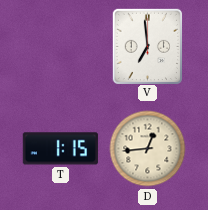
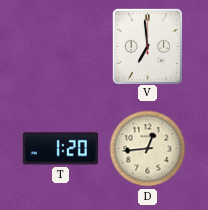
T: 1:15 -> 1:20 (60, 149)
